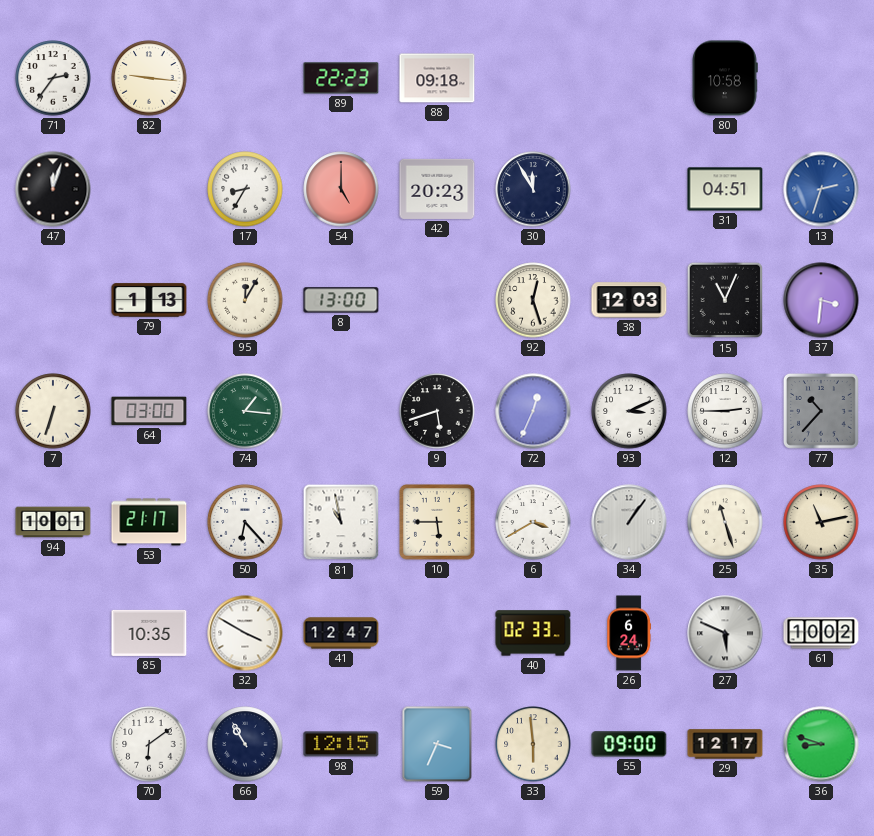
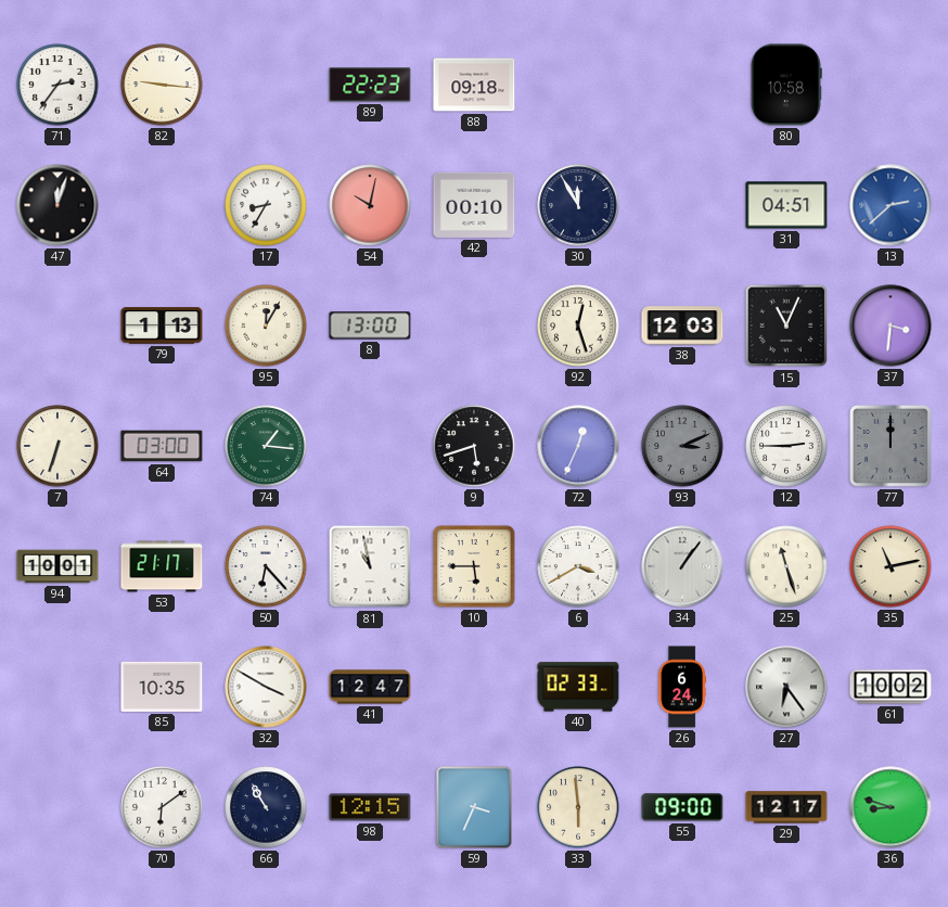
54: 5:00 -> 10:02 (370, 205)
42: 20:23 -> 00:10 (474, 205)
13: 2:33 -> 2:38 (891, 205)
93 dial: white -> grey (682, 446)
77: 10:37 -> 12:00 (891, 446)
27: 5:49 -> 6:24 (786, 687)
